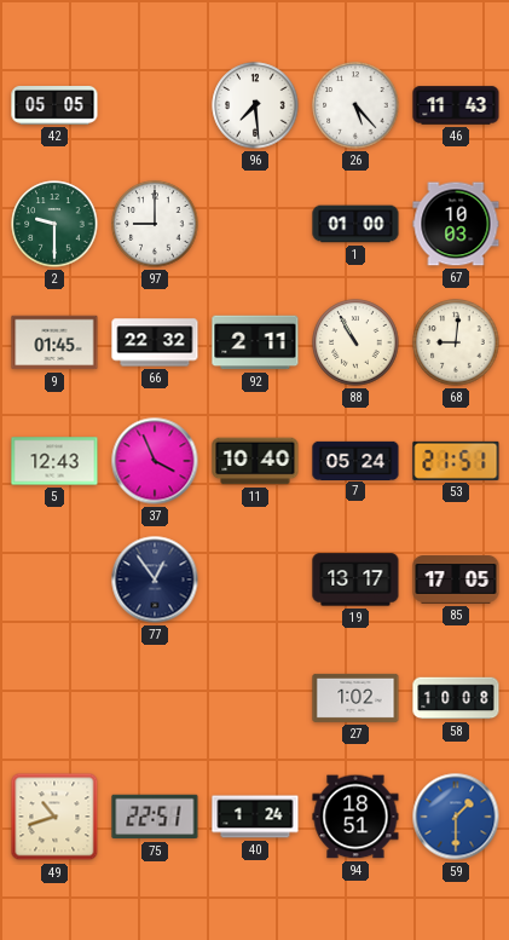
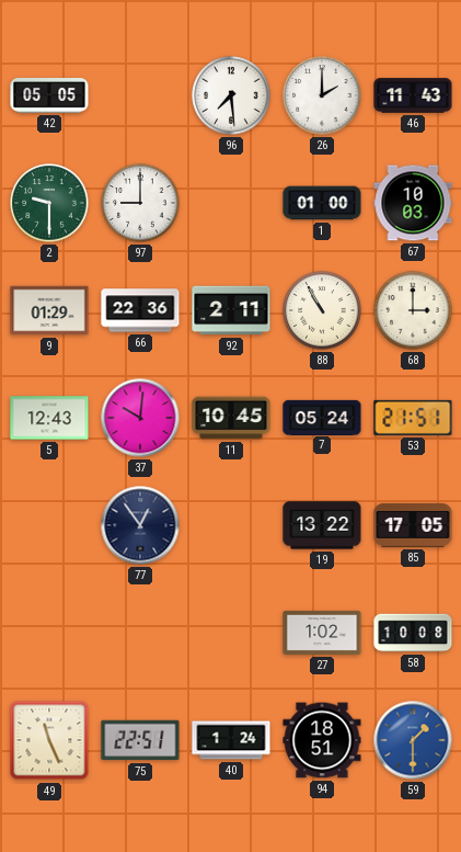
26: 5:23 -> 2:00 (322, 95)
9: 01:45 -> 01:29 (49, 310)
66: 22:32 -> 22:36 (140, 310)
68: 9:01 -> 3:00 (413, 310)
37: 3:56 -> 10:01 (140, 418)
11: 10:40 -> 10:45 (231, 418)
19: 13:17 -> 13:22 (322, 525)
49: 10:42 -> 11:26 (49, 740)
